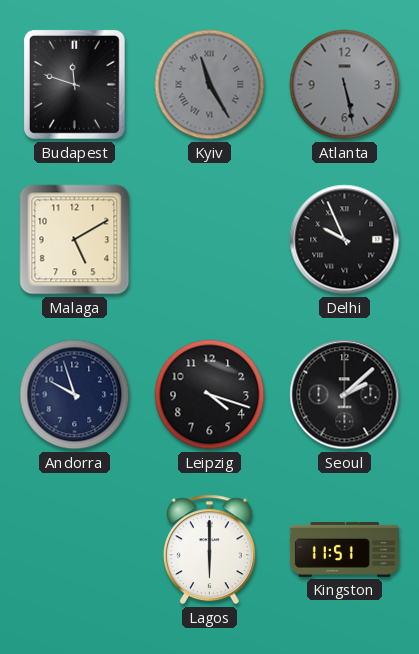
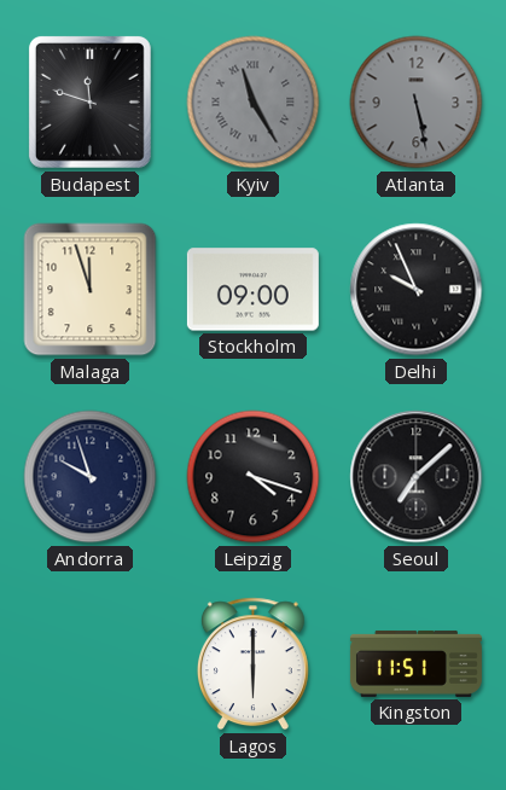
Malaga: 5:10 -> 11:57 (91, 290)
Stockholm: none -> 09:00 (252, 290)
Seoul: 2:08 -> 7:08 (417, 477)
